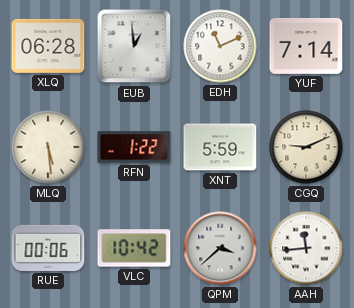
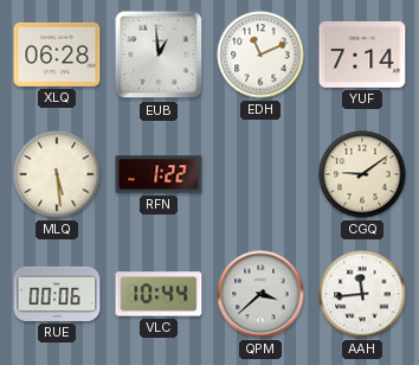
XNT: 5:59 -> none (220, 147)
CGQ: 9:11 -> 9:09 (362, 174)
VLC: 10:42 -> 10:44 (159, 294)
